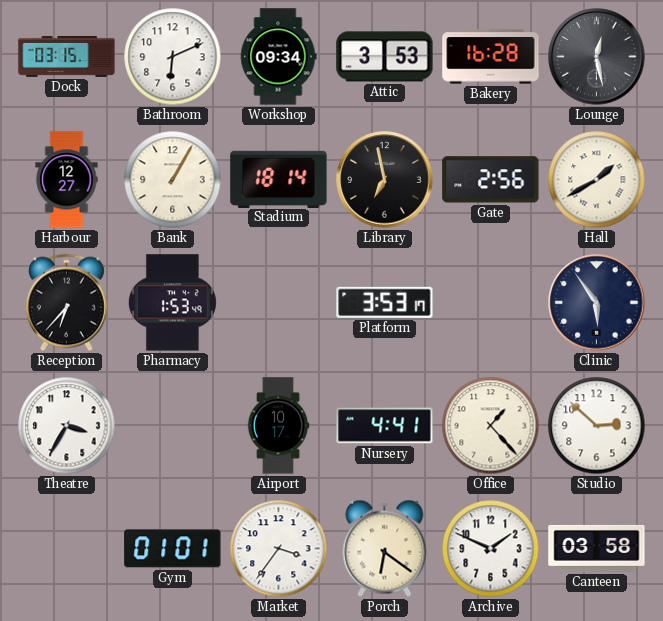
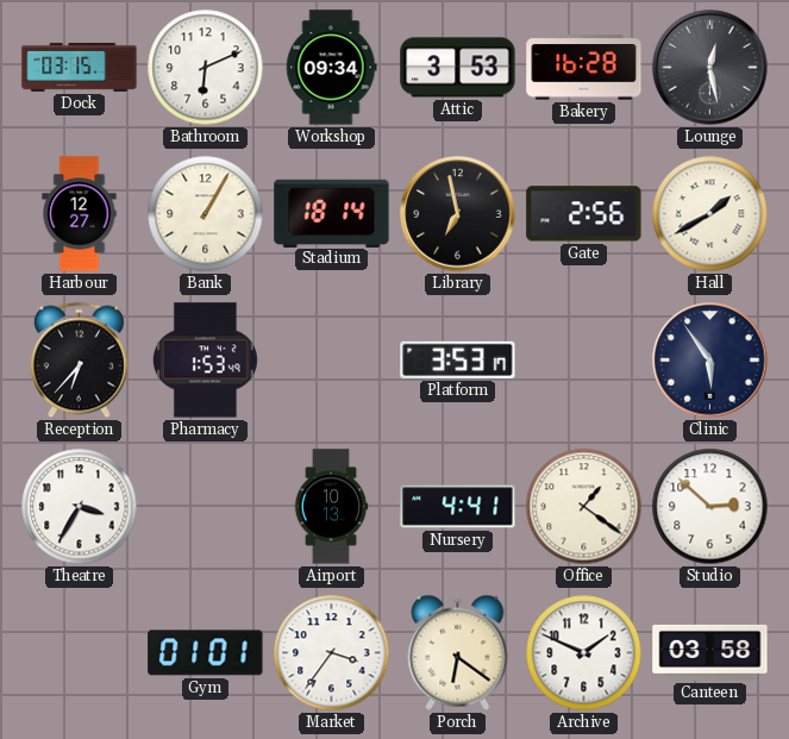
Airport: 10:17 -> 10:13 (331, 507)
Office: 1:23 -> 1:21 (584, 507)
